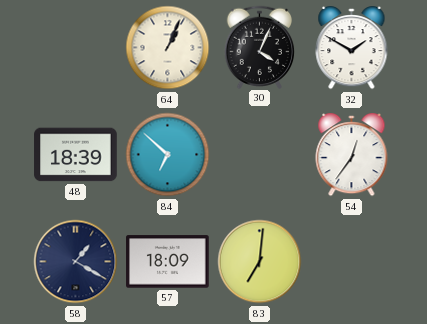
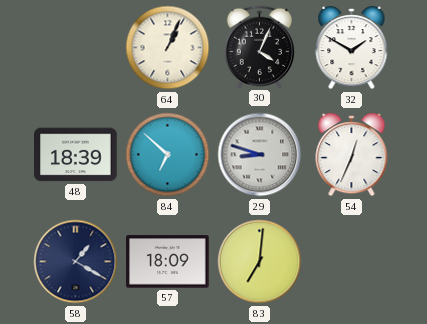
29: none -> 8:48 (260, 155)
54: 12:36 -> 12:34 (352, 156)
